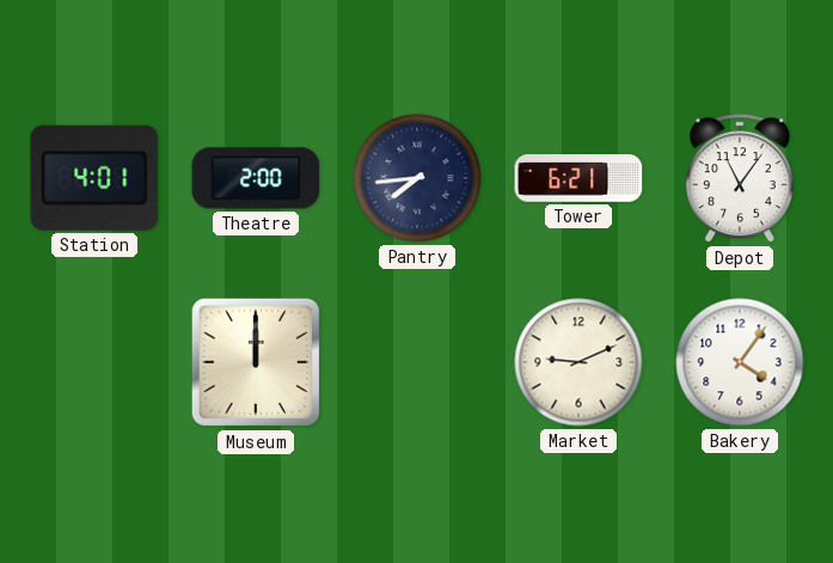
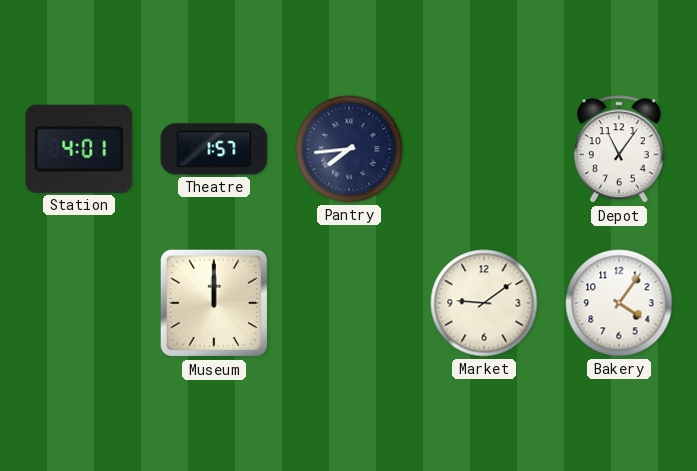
Theatre: 2:00 -> 1:57 (214, 149)
Tower: 6:21 -> none (578, 178)
Market: 9:11 -> 9:09 (484, 303)
